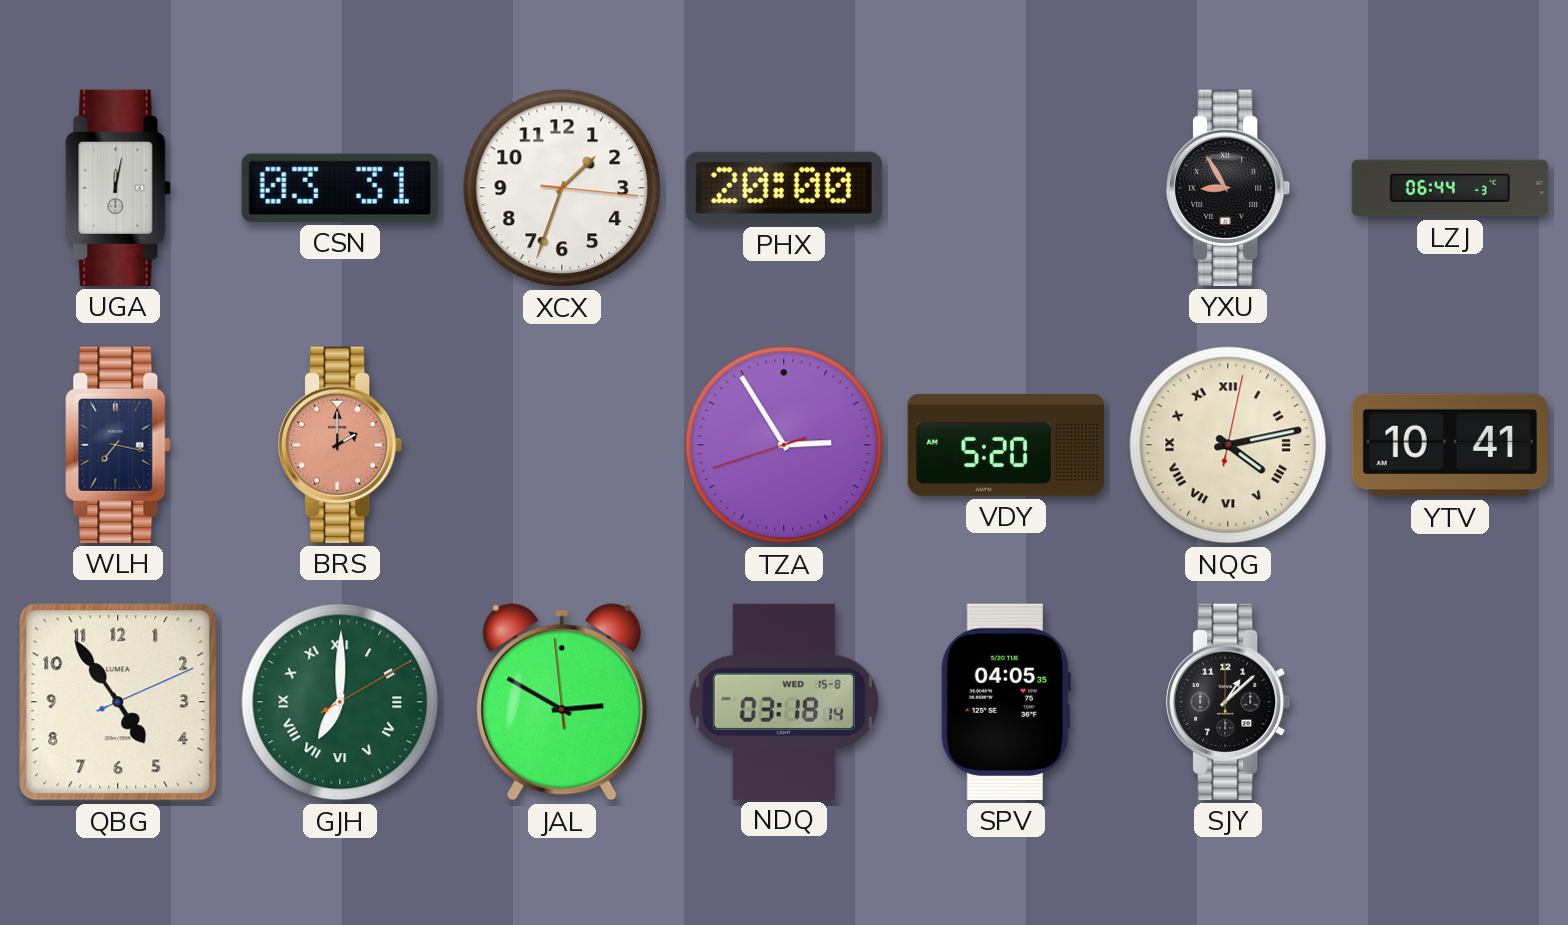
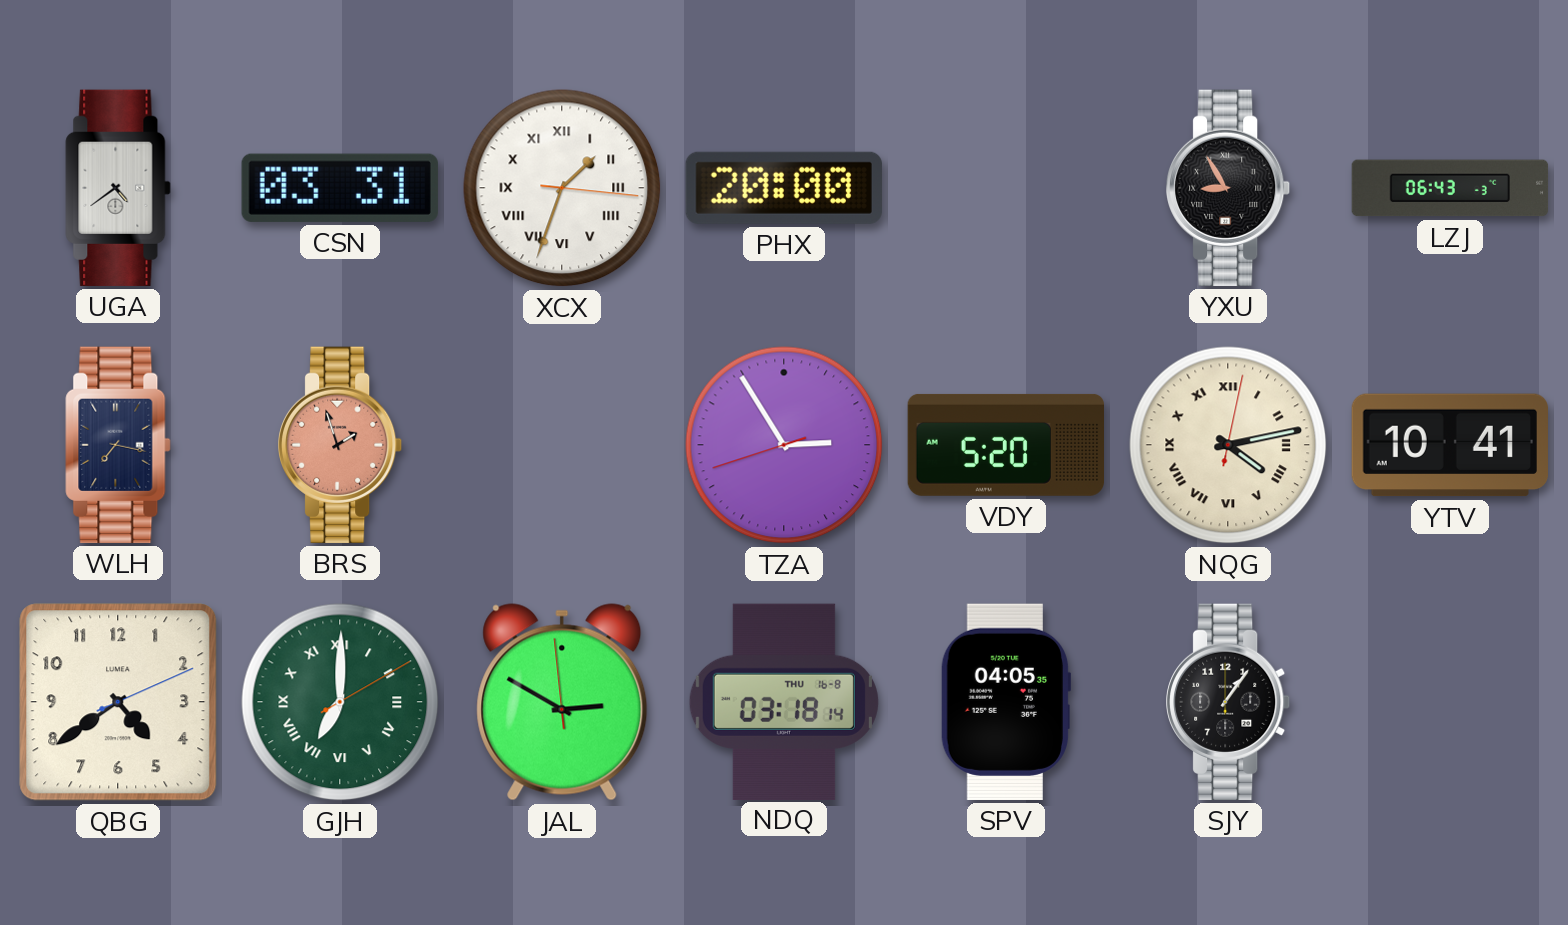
UGA: 12:02 -> 4:39 (118, 188)
XCX numerals: Arabic -> Roman (562, 188)
LZJ: 06:44 -> 06:43 (1450, 188)
BRS: 2:00 -> 1:57 (341, 445)
QBG: 4:54 -> 4:39 (118, 702)
NDQ date: WED 15-8 -> THU 16-8 (784, 701)
SJY: 1:08 -> 1:06 (1229, 702)
